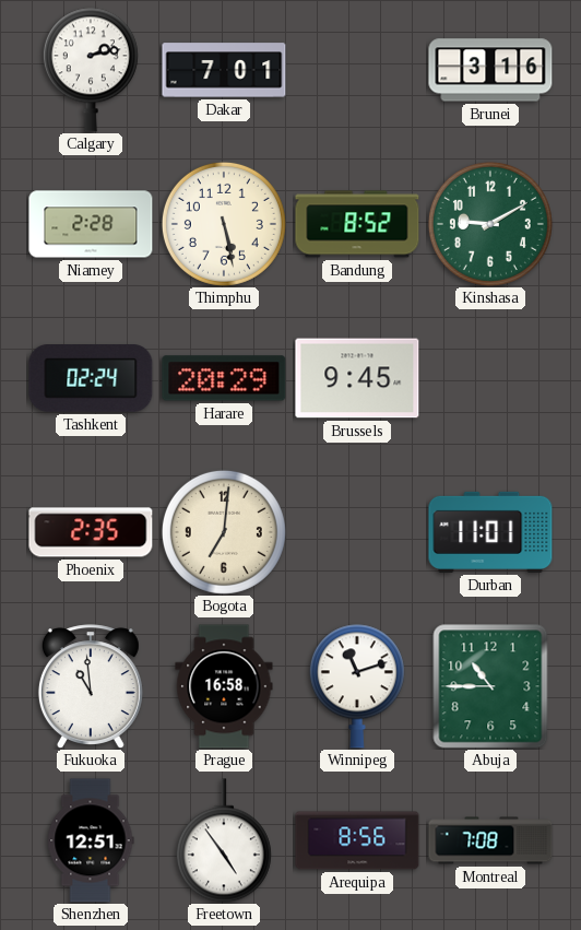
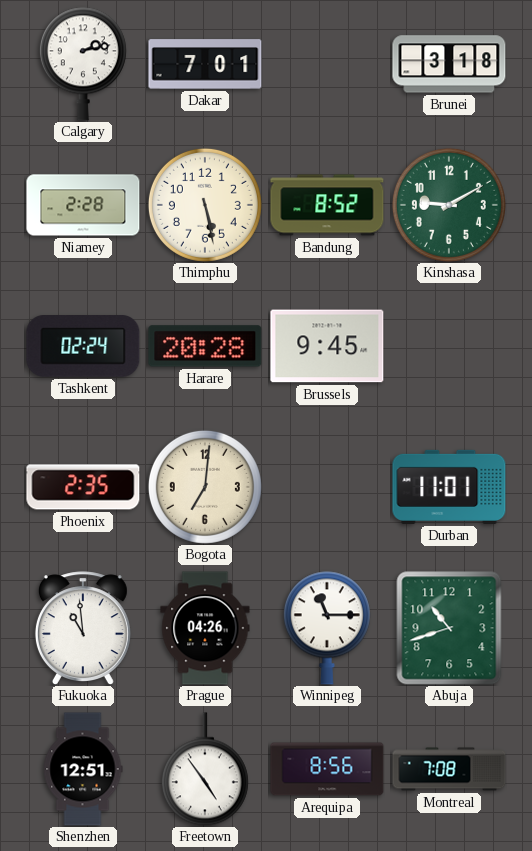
Brunei: 3:16 -> 3:18 (449, 64)
Harare: 20:29 -> 20:28 (205, 346)
Prague: 16:58 -> 04:26 (205, 628)
Winnipeg: 11:12 -> 11:15 (327, 628)
Abuja: 10:45 -> 10:42 (449, 628)
